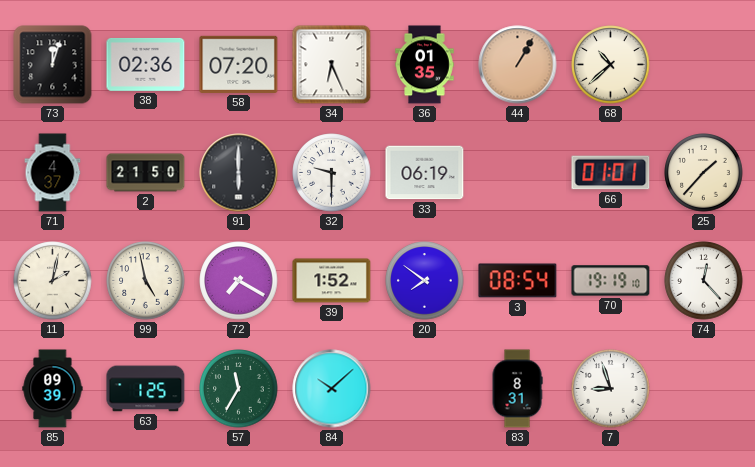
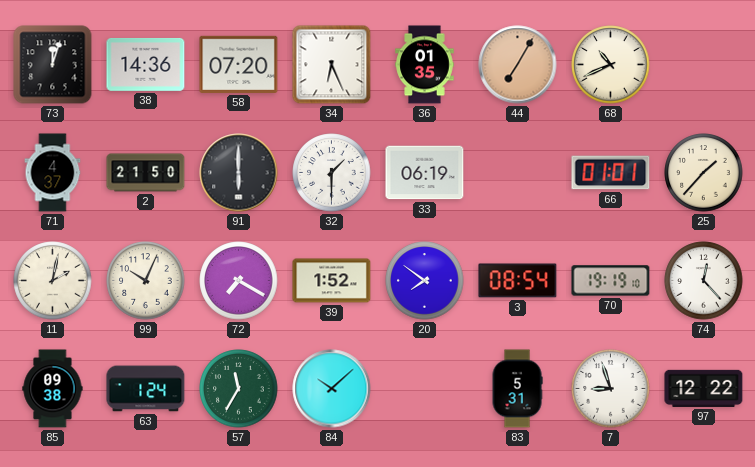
38: 02:36 -> 14:36 (146, 64)
44: 1:05 -> 7:05 (518, 65)
68: 10:38 -> 10:41 (611, 65)
32: 9:30 -> 1:30 (332, 173)
99: 4:58 -> 10:04 (146, 281)
85: 09:39 -> 09:38 (53, 389)
63: 1:25 -> 1:24 (146, 389)
83: 8:31 -> 5:31 (517, 389)
97: none -> 12:22 (704, 388)
